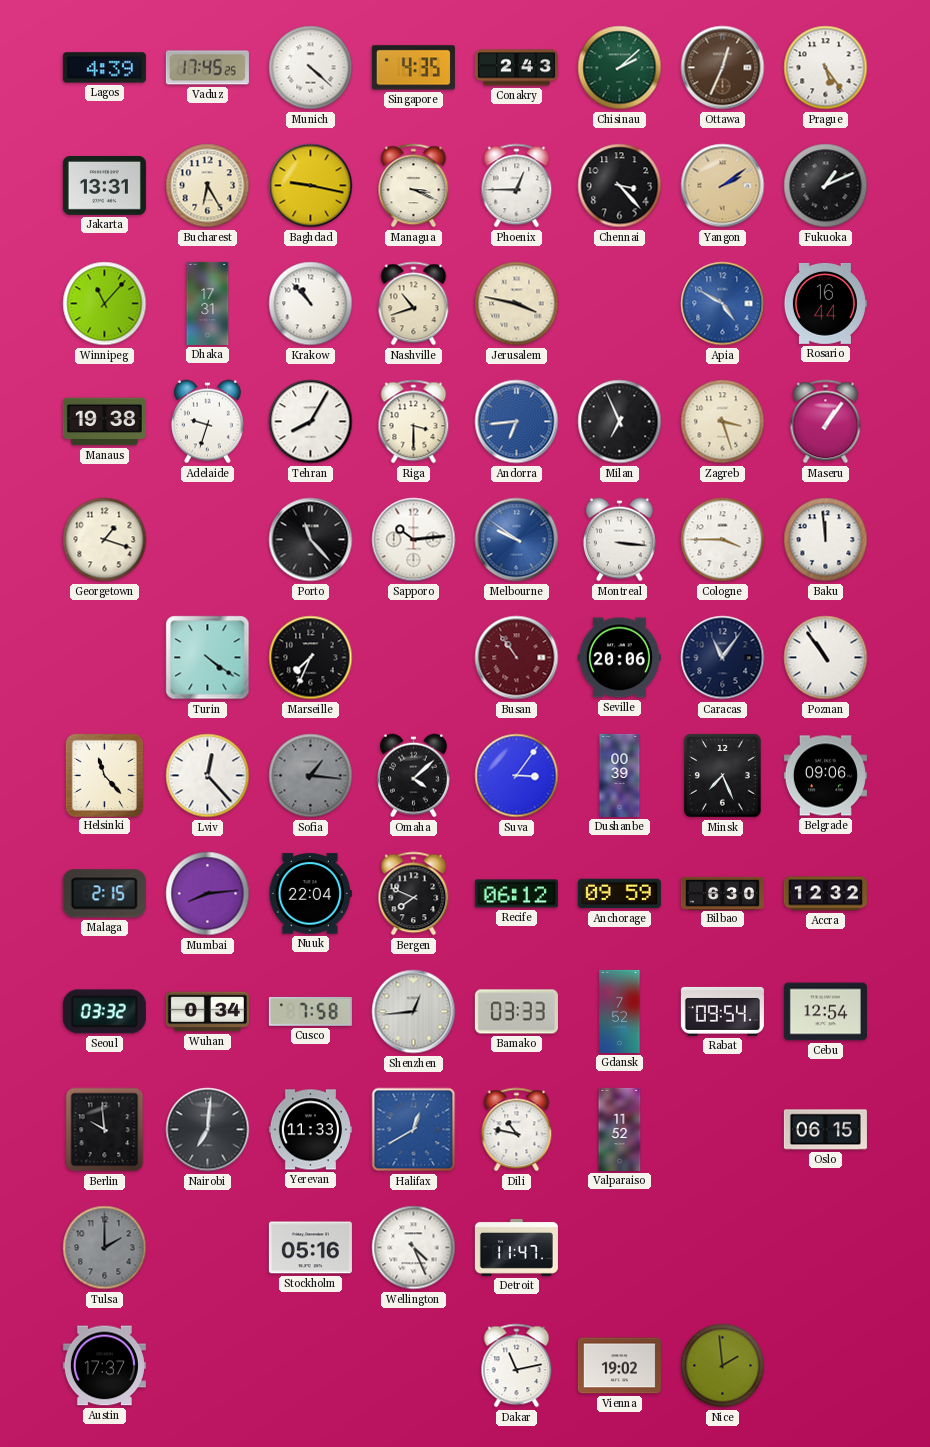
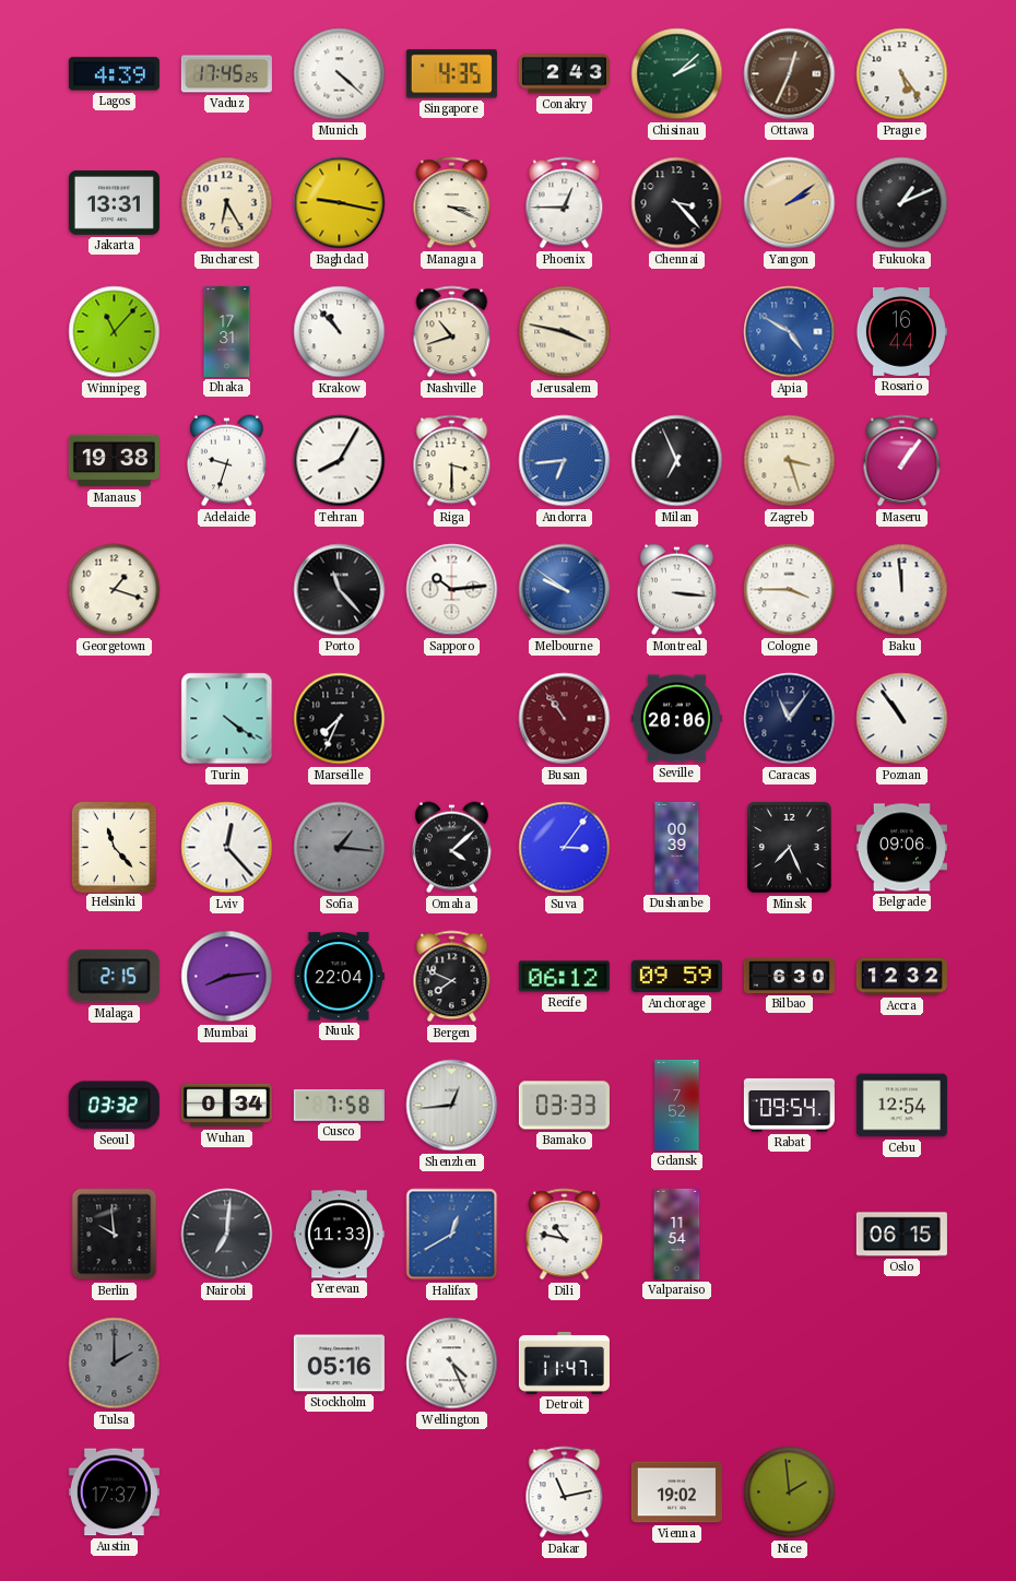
Valparaiso: 11:52 -> 11:54 (677, 1234)
